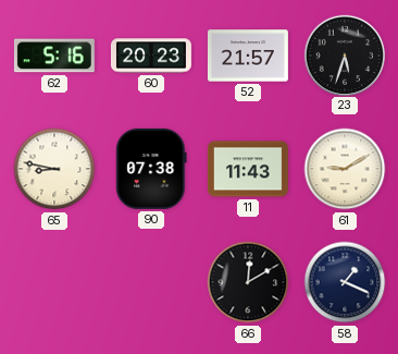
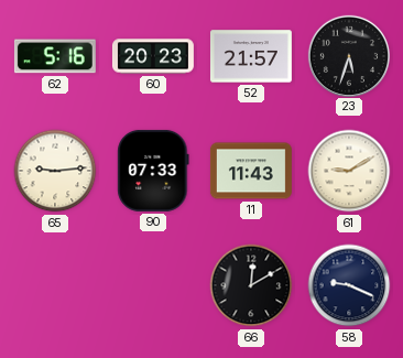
65: 8:47 -> 9:14 (55, 171)
90: 07:38 -> 07:33 (153, 171)
58: 1:19 -> 9:19 (349, 285)
